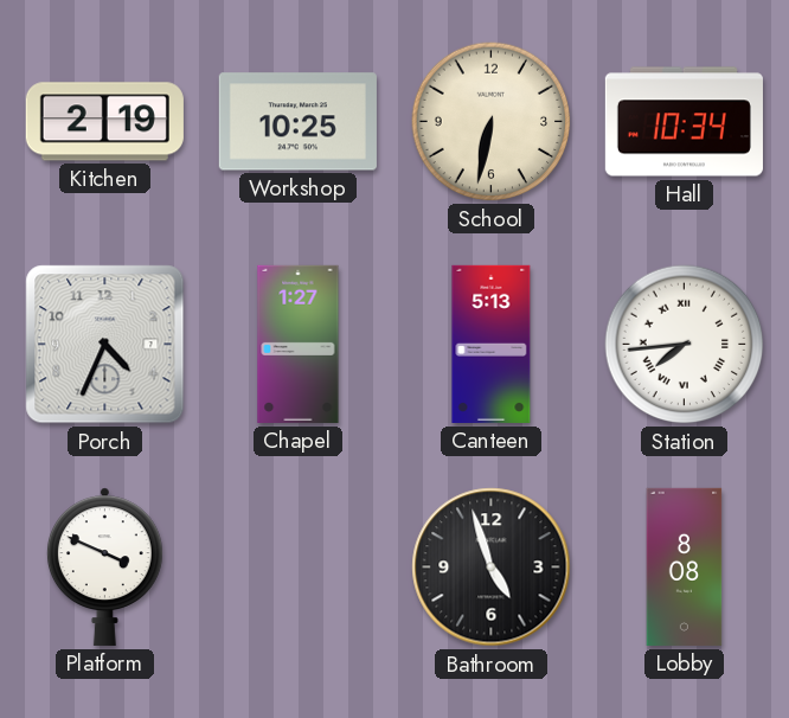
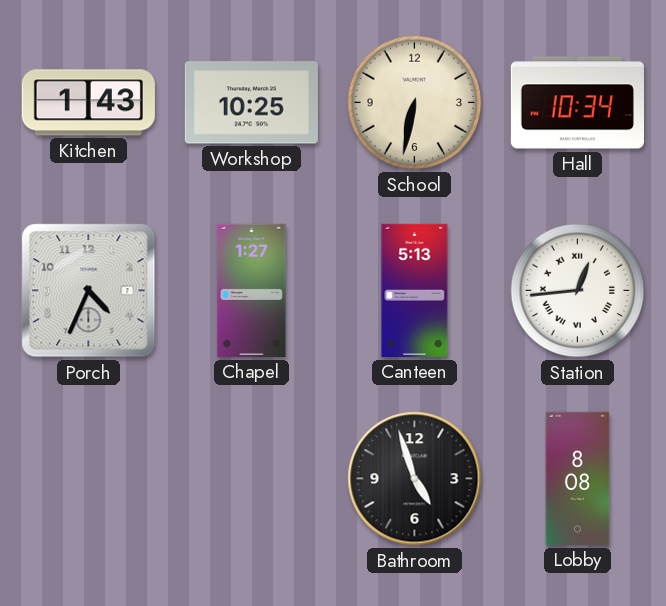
Kitchen: 2:19 -> 1:43 (88, 103)
Station: 7:44 -> 12:44 (578, 291)
Platform: 3:49 -> none (104, 566)
